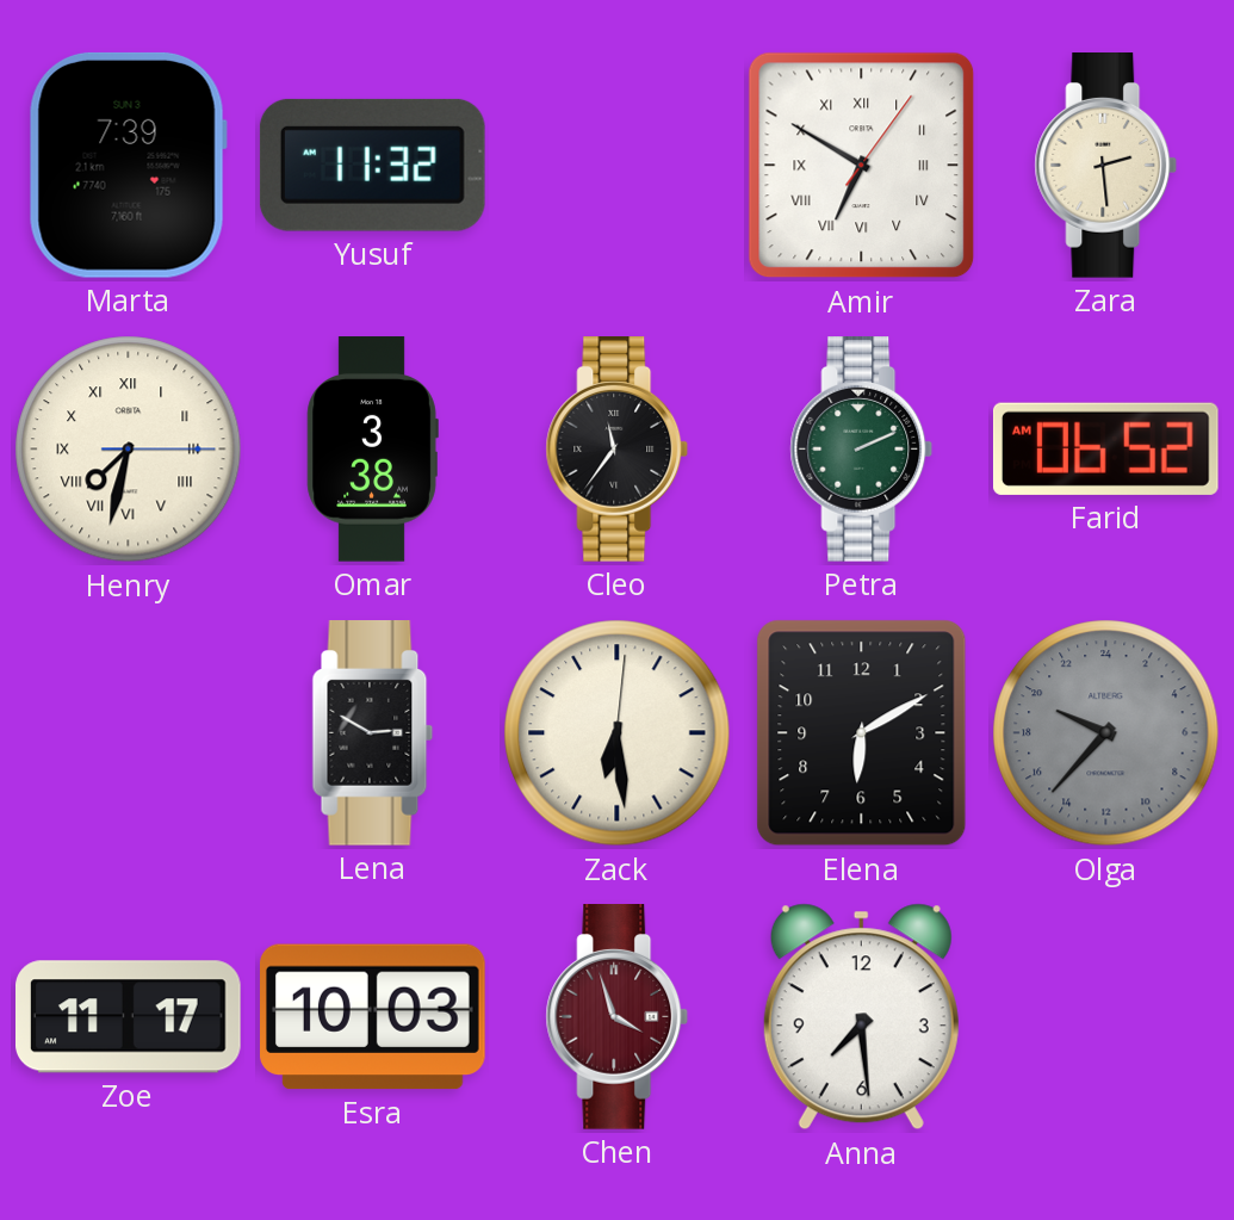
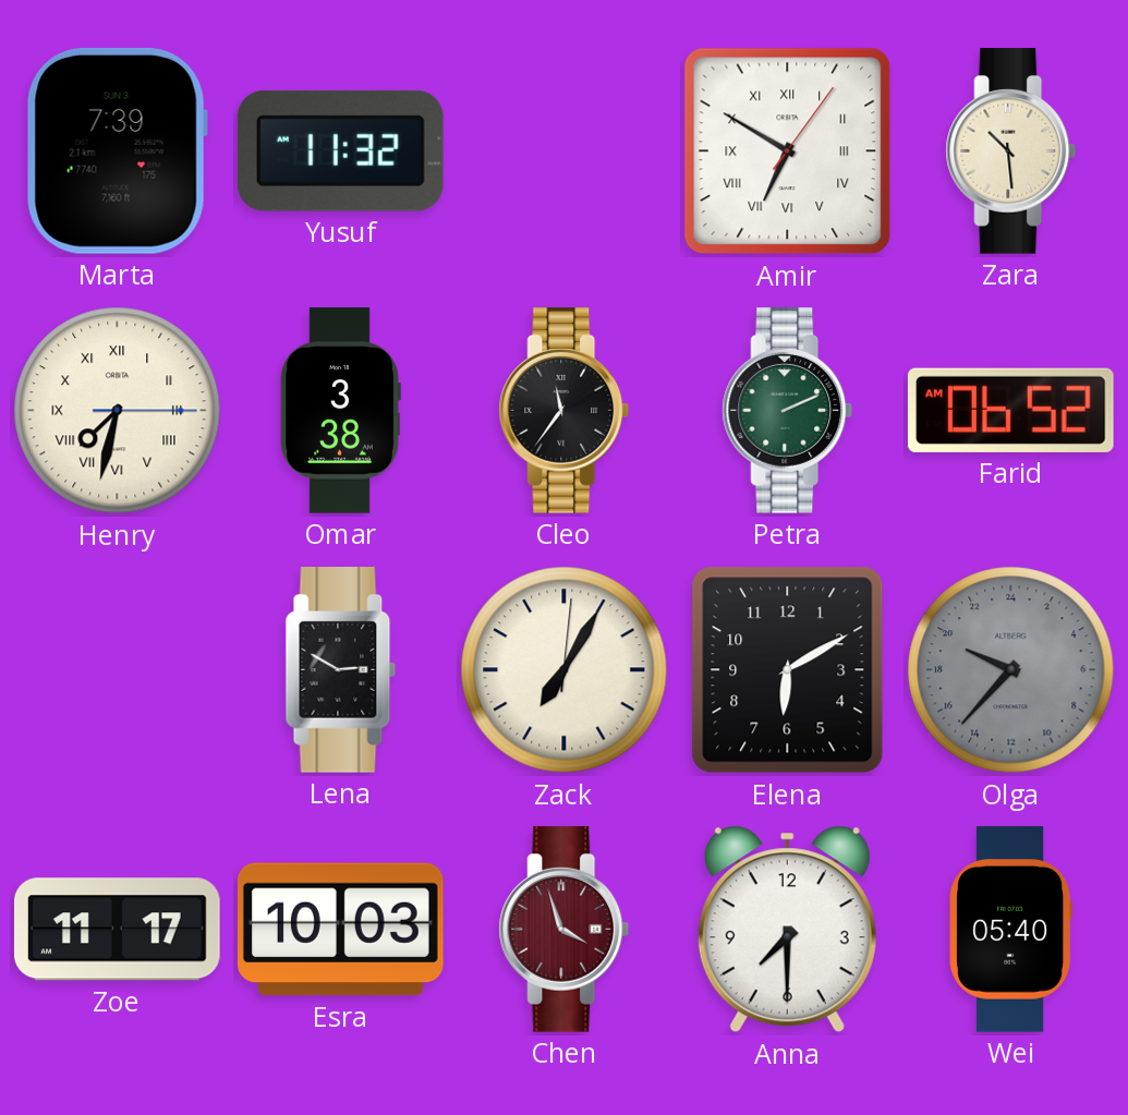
Zara: 2:29 -> 10:29 (1011, 152)
Zack: 6:29 -> 7:05 (565, 670)
Anna: 7:29 -> 7:30 (787, 930)
Wei: none -> 05:40 (1011, 930)
